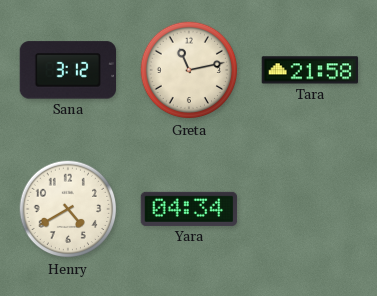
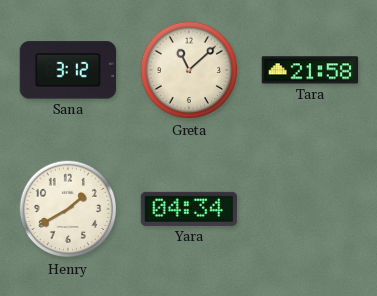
Greta: 11:13 -> 11:08 (189, 70)
Henry: 4:40 -> 1:40 (68, 209)
